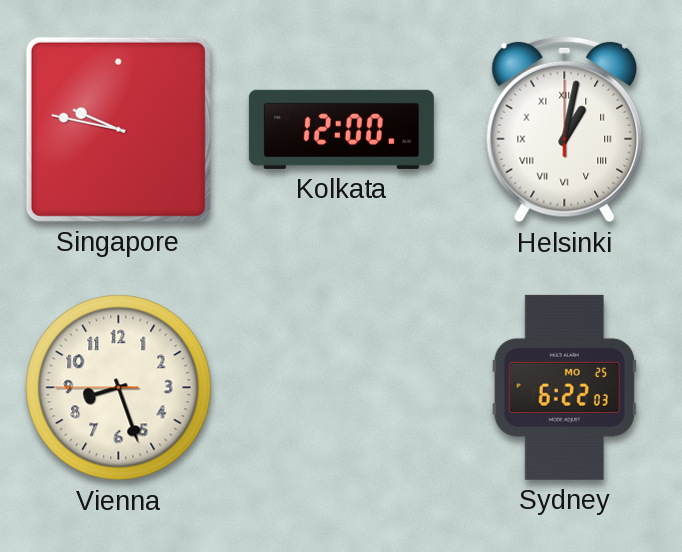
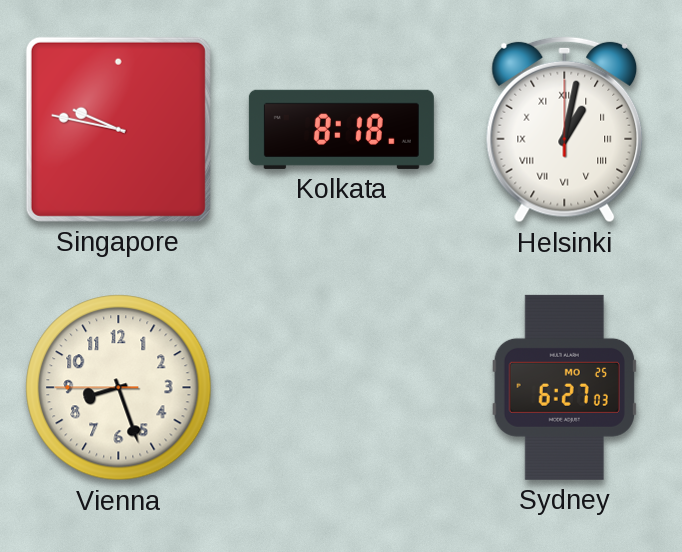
Kolkata: 12:00 -> 8:18 (341, 129)
Sydney: 6:22 -> 6:27 (564, 387)
